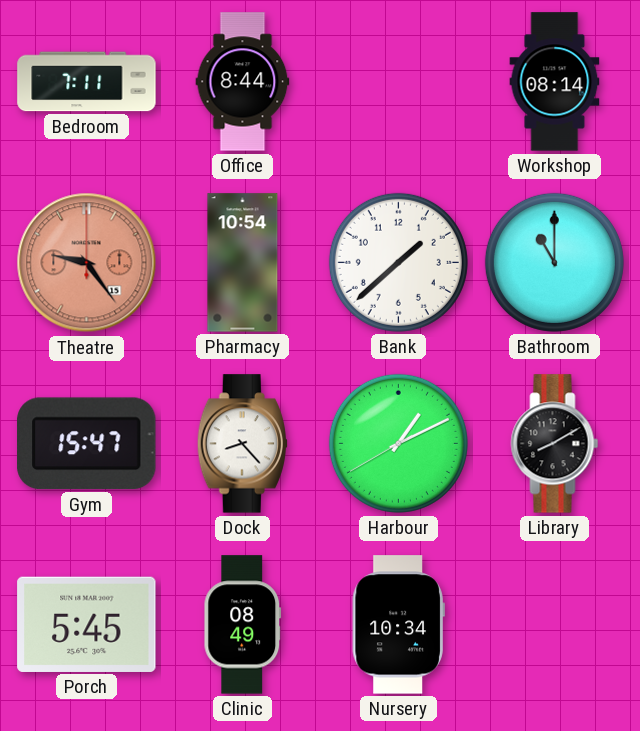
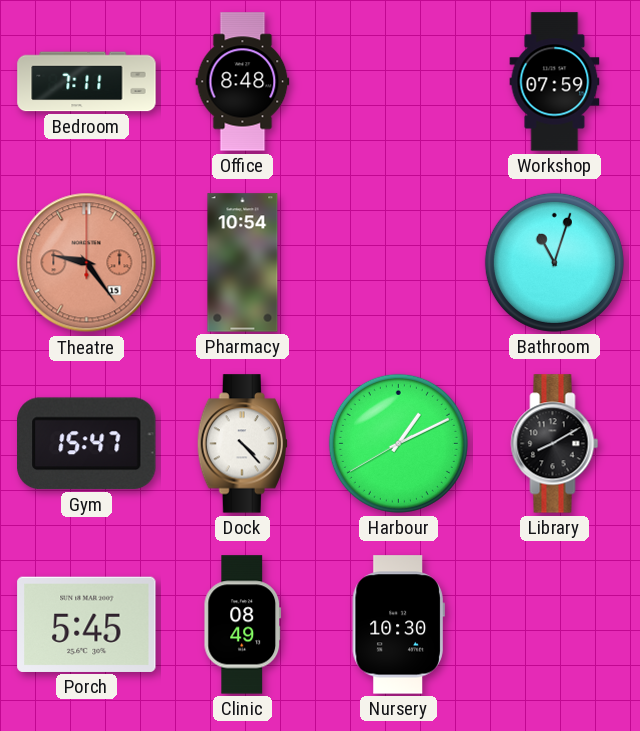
Office: 8:44 -> 8:48 (243, 82)
Workshop: 08:14 -> 07:59 (555, 82)
Bank: 1:38 -> none (398, 262)
Bathroom: 11:00 -> 11:03 (554, 262)
Dock: 8:23 -> 4:23 (242, 444)
Nursery: 10:34 -> 10:30 (398, 625)
